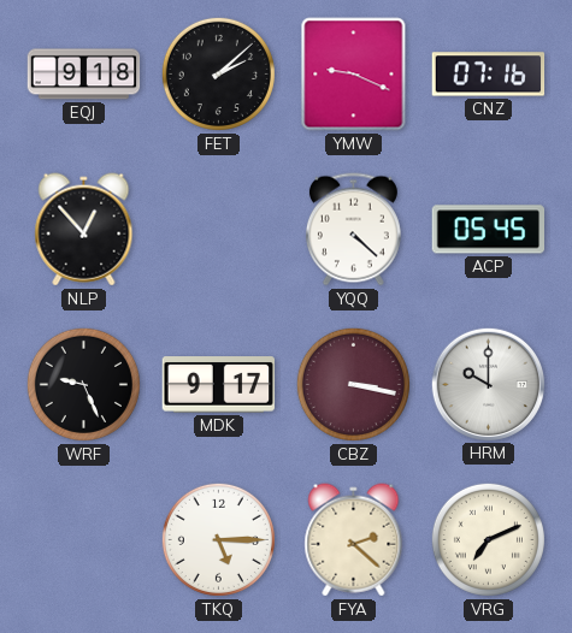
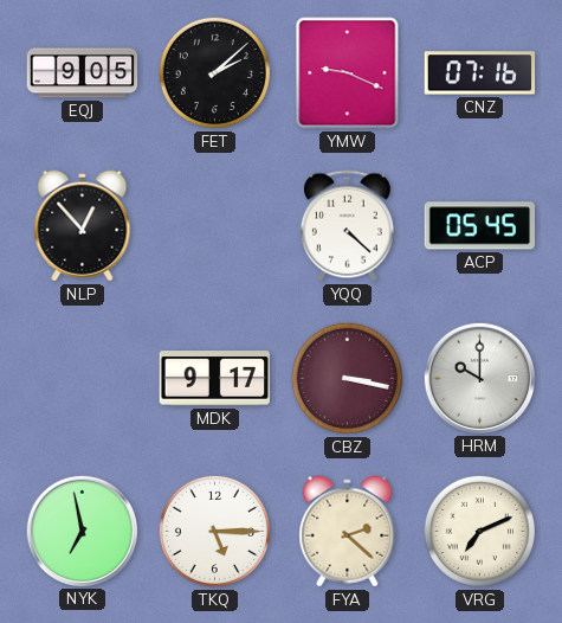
EQJ: 9:18 -> 9:05 (83, 73)
WRF: 9:26 -> none (83, 384)
NYK: none -> 6:58 (82, 531)
